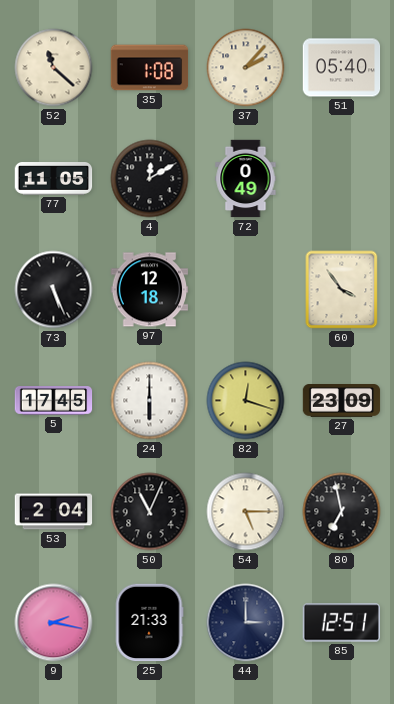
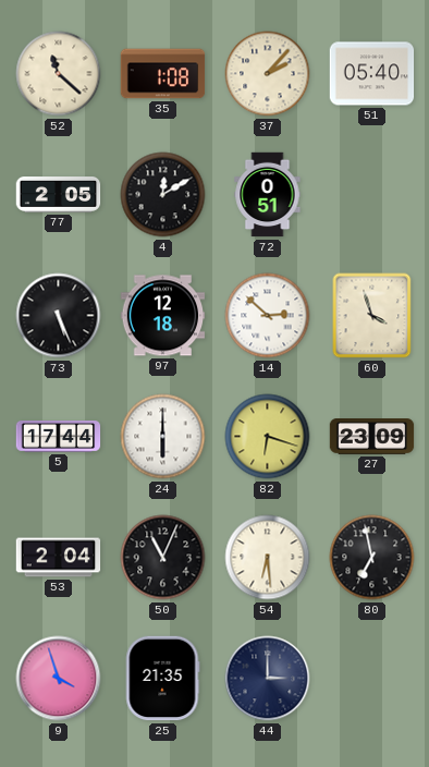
77: 11:05 -> 2:05 (59, 195)
72: 0:49 -> 0:51 (268, 195)
14: none -> 2:52 (268, 316)
60: 3:54 -> 3:57 (372, 316)
5: 17:45 -> 17:44 (59, 437)
82: 12:18 -> 6:18 (268, 437)
54: 5:15 -> 6:29 (268, 558)
9: 2:17 -> 3:57 (59, 679)
25: 21:33 -> 21:35 (162, 679)
85: 12:51 -> none (342, 623)
